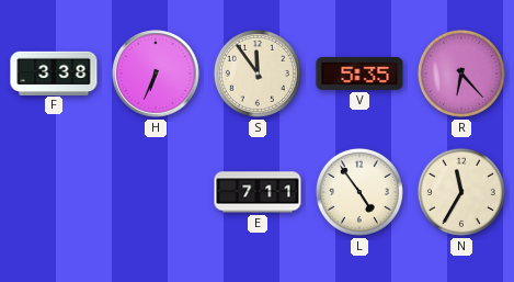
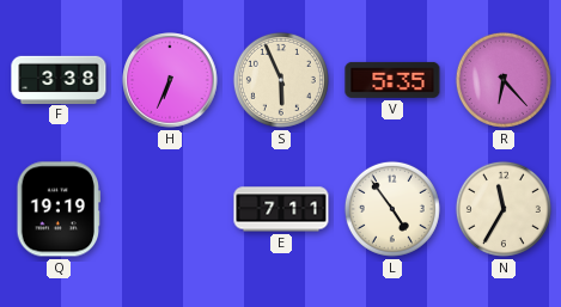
S: 11:54 -> 5:56 (281, 80)
Q: none -> 19:19 (57, 209)
